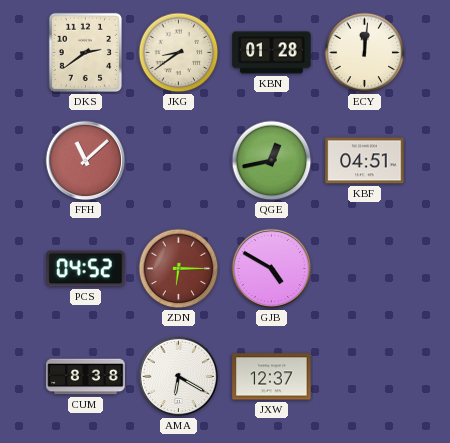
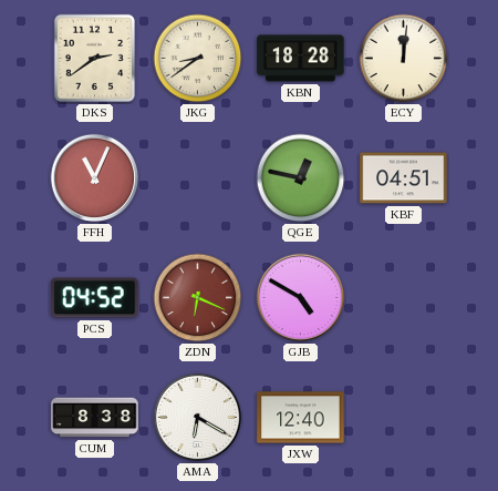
KBN: 01:28 -> 18:28 (301, 59)
FFH: 11:08 -> 11:04 (95, 178)
QGE: 12:43 -> 12:47 (301, 178)
ZDN: 6:15 -> 6:19 (198, 298)
JXW: 12:37 -> 12:40 (301, 418)
